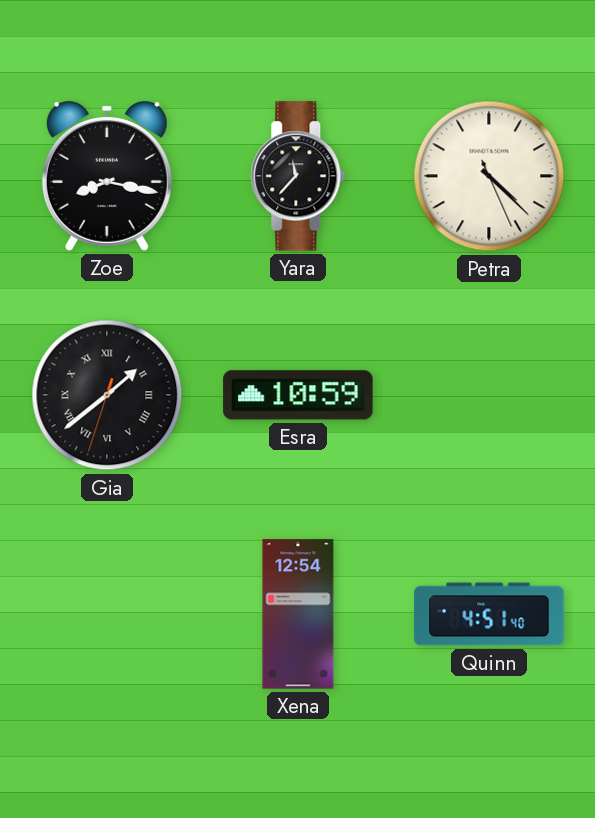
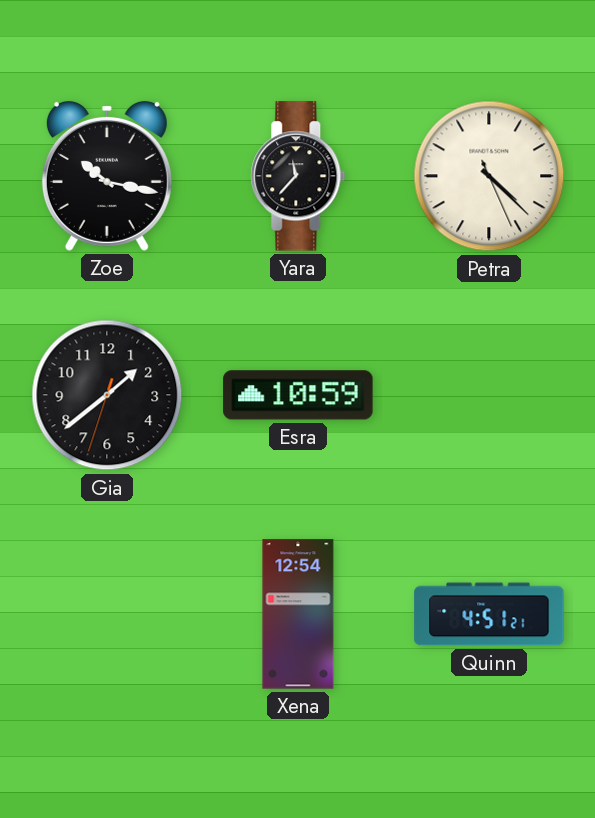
Zoe: 8:17 -> 10:17 (107, 176)
Gia numerals: Roman -> Arabic (107, 395)
Quinn: 4:51:40 -> 4:51:21 (489, 614)
